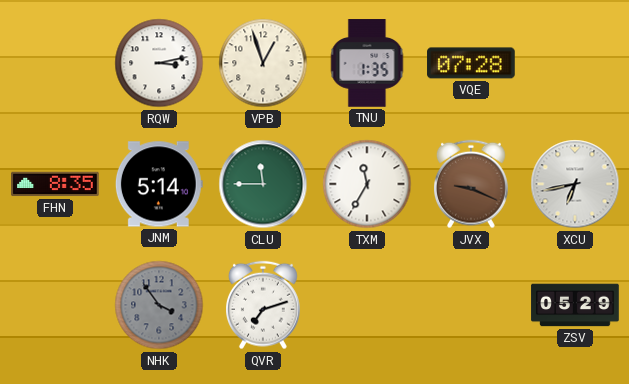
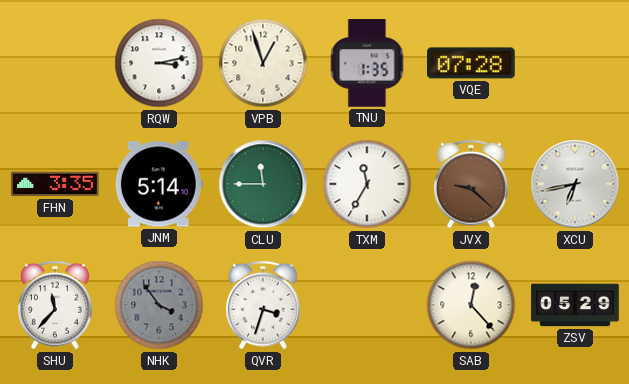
FHN: 8:35 -> 3:35 (55, 184)
JVX: 9:19 -> 9:22 (472, 184)
SHU: none -> 11:37 (56, 305)
QVR: 7:12 -> 3:33 (264, 305)
SAB: none -> 12:23 (471, 305)
